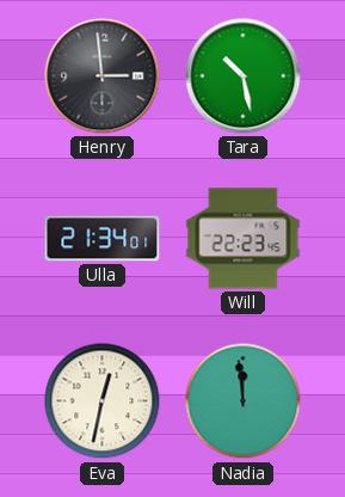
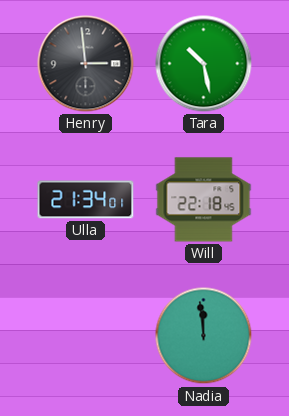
Will: 22:23 -> 22:18 (204, 200)
Eva: 12:32 -> none (103, 401)
